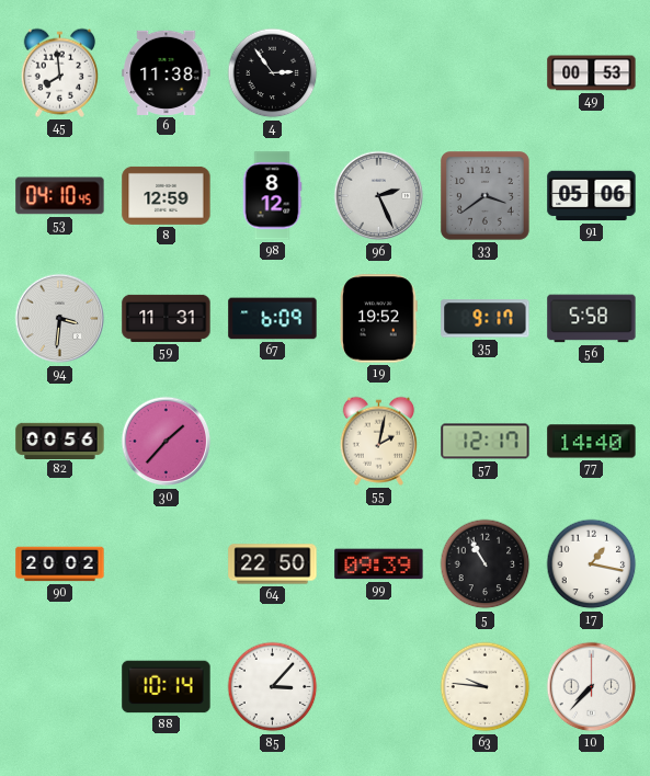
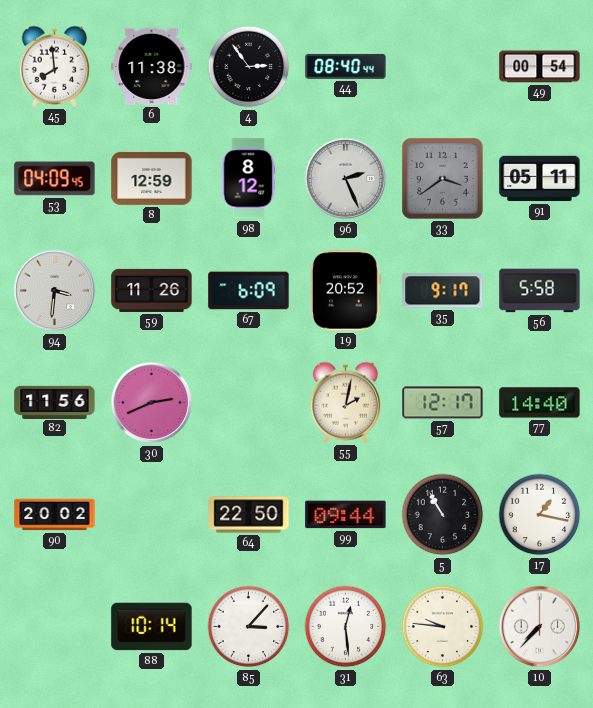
44: none -> 08:40 (346, 66)
49: 00:53 -> 00:54 (540, 67)
53: 04:10 -> 04:09 (55, 179)
91: 05:06 -> 05:11 (540, 179)
59: 11:31 -> 11:26 (152, 290)
19: 19:52 -> 20:52 (346, 291)
82: 00:56 -> 11:56 (55, 402)
30: 1:37 -> 2:41 (152, 403)
99: 09:39 -> 09:44 (346, 515)
31: none -> 12:29 (346, 627)
